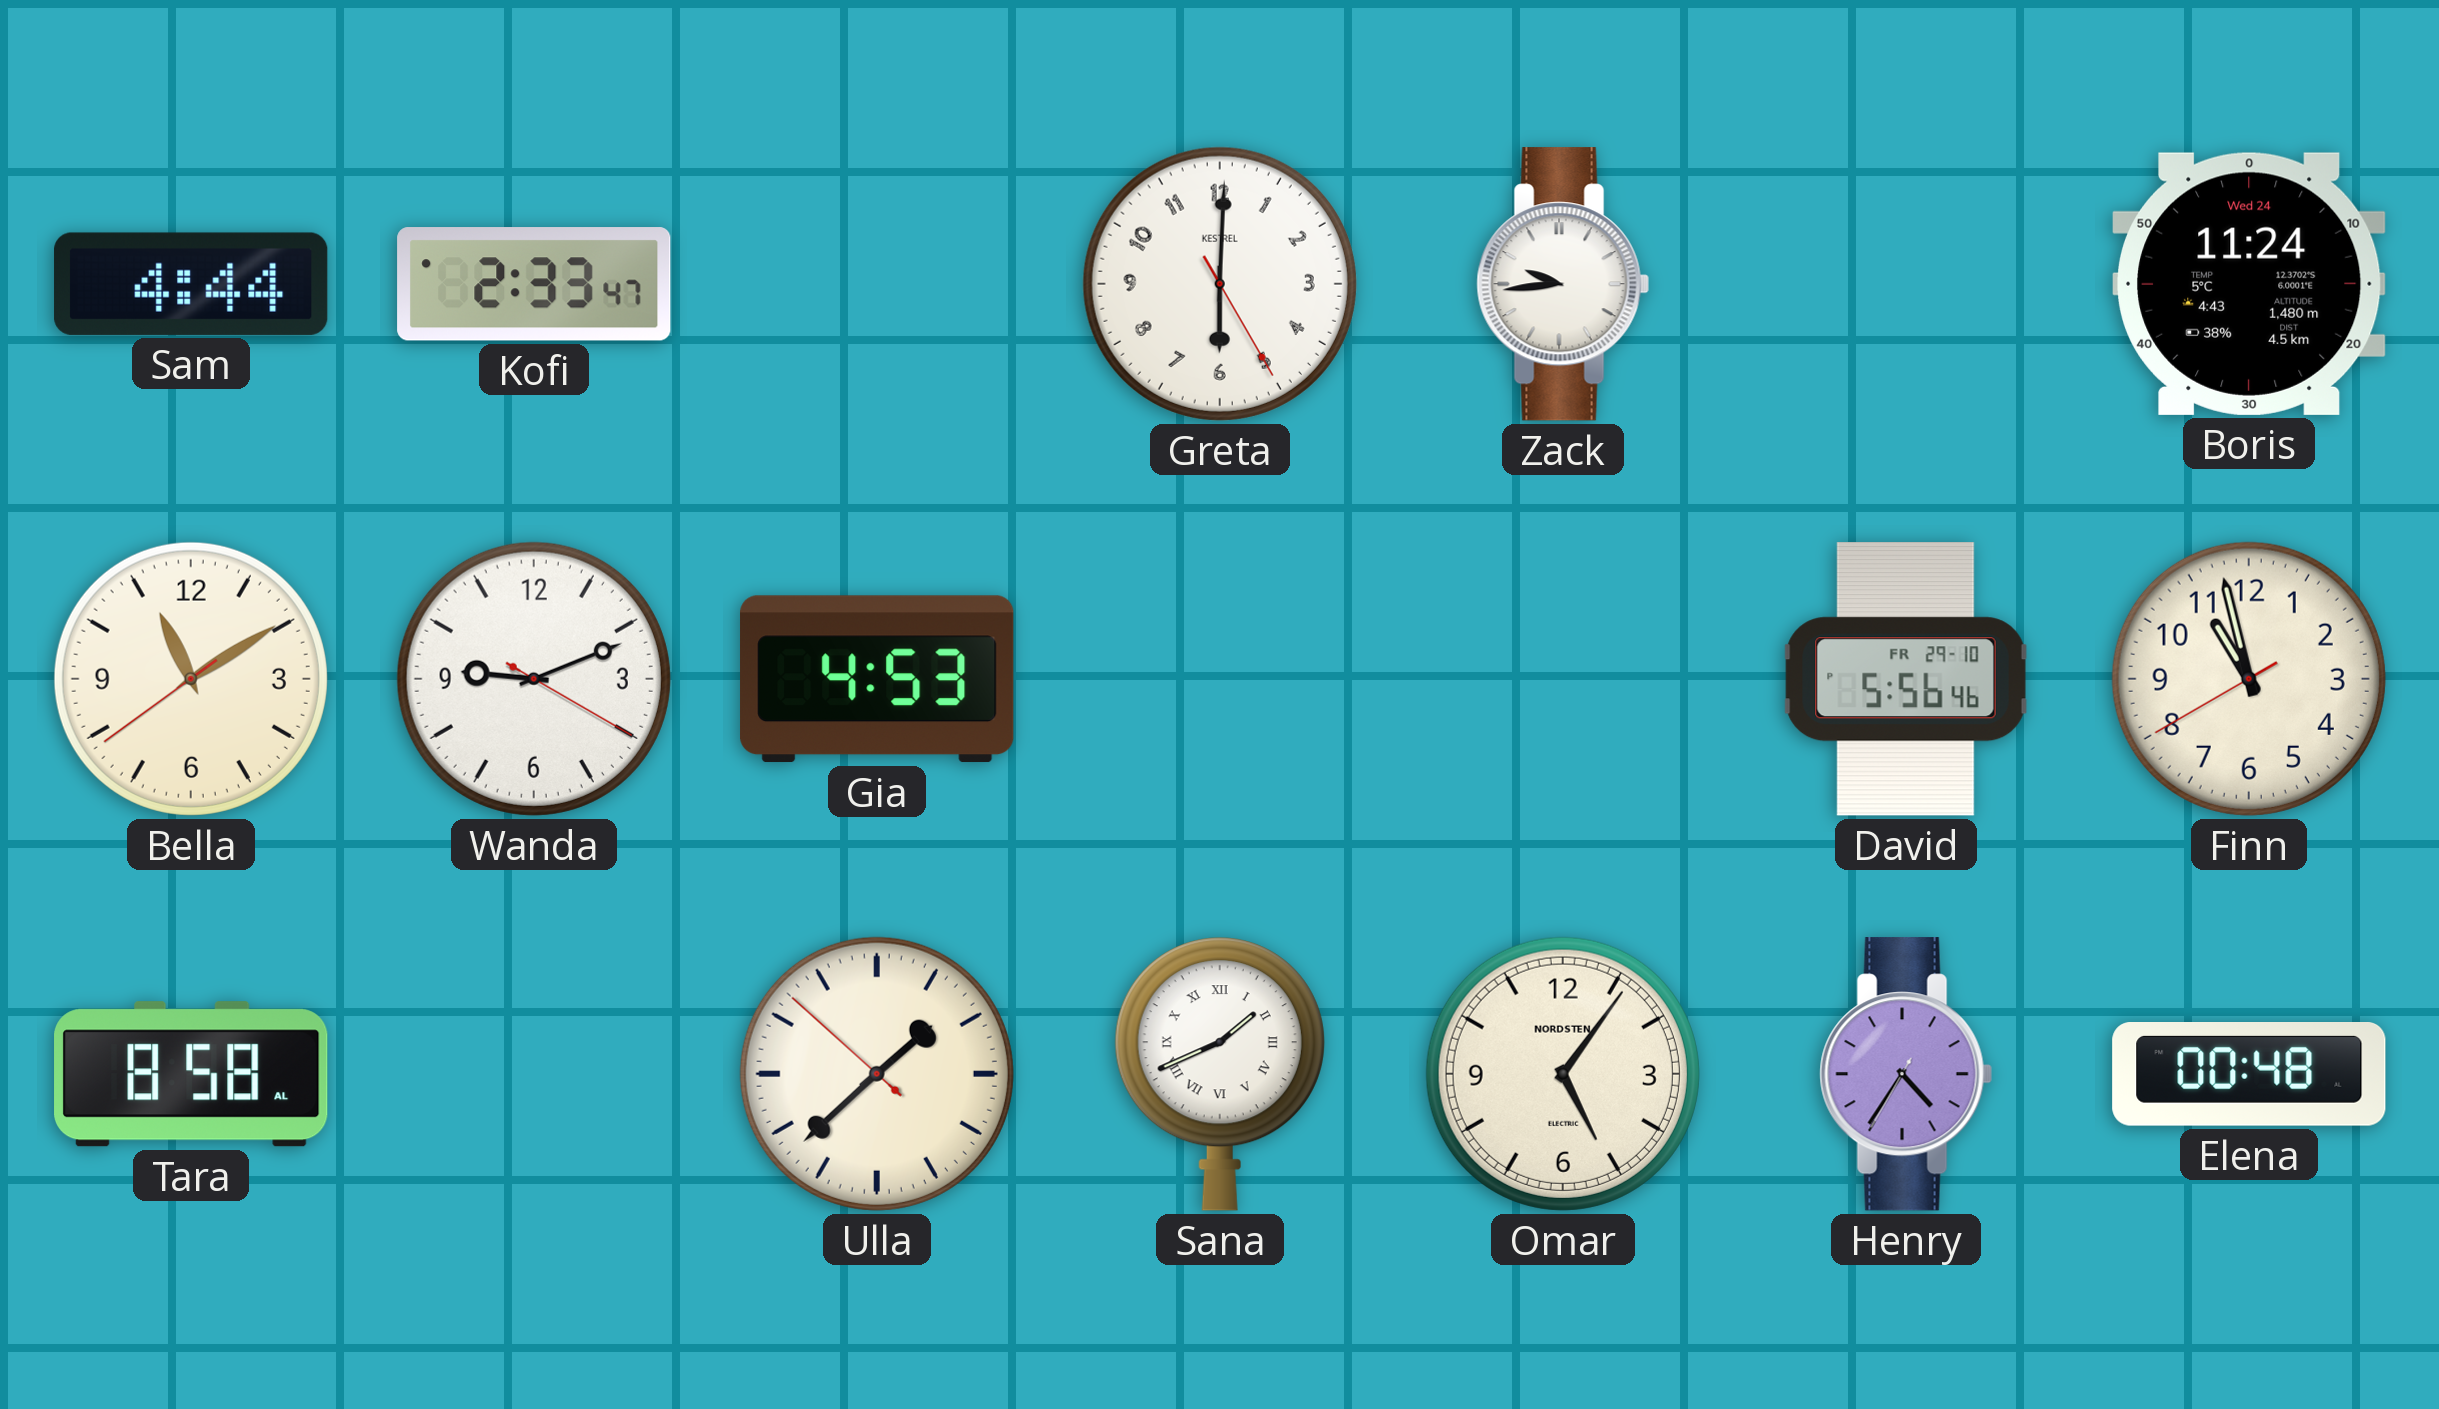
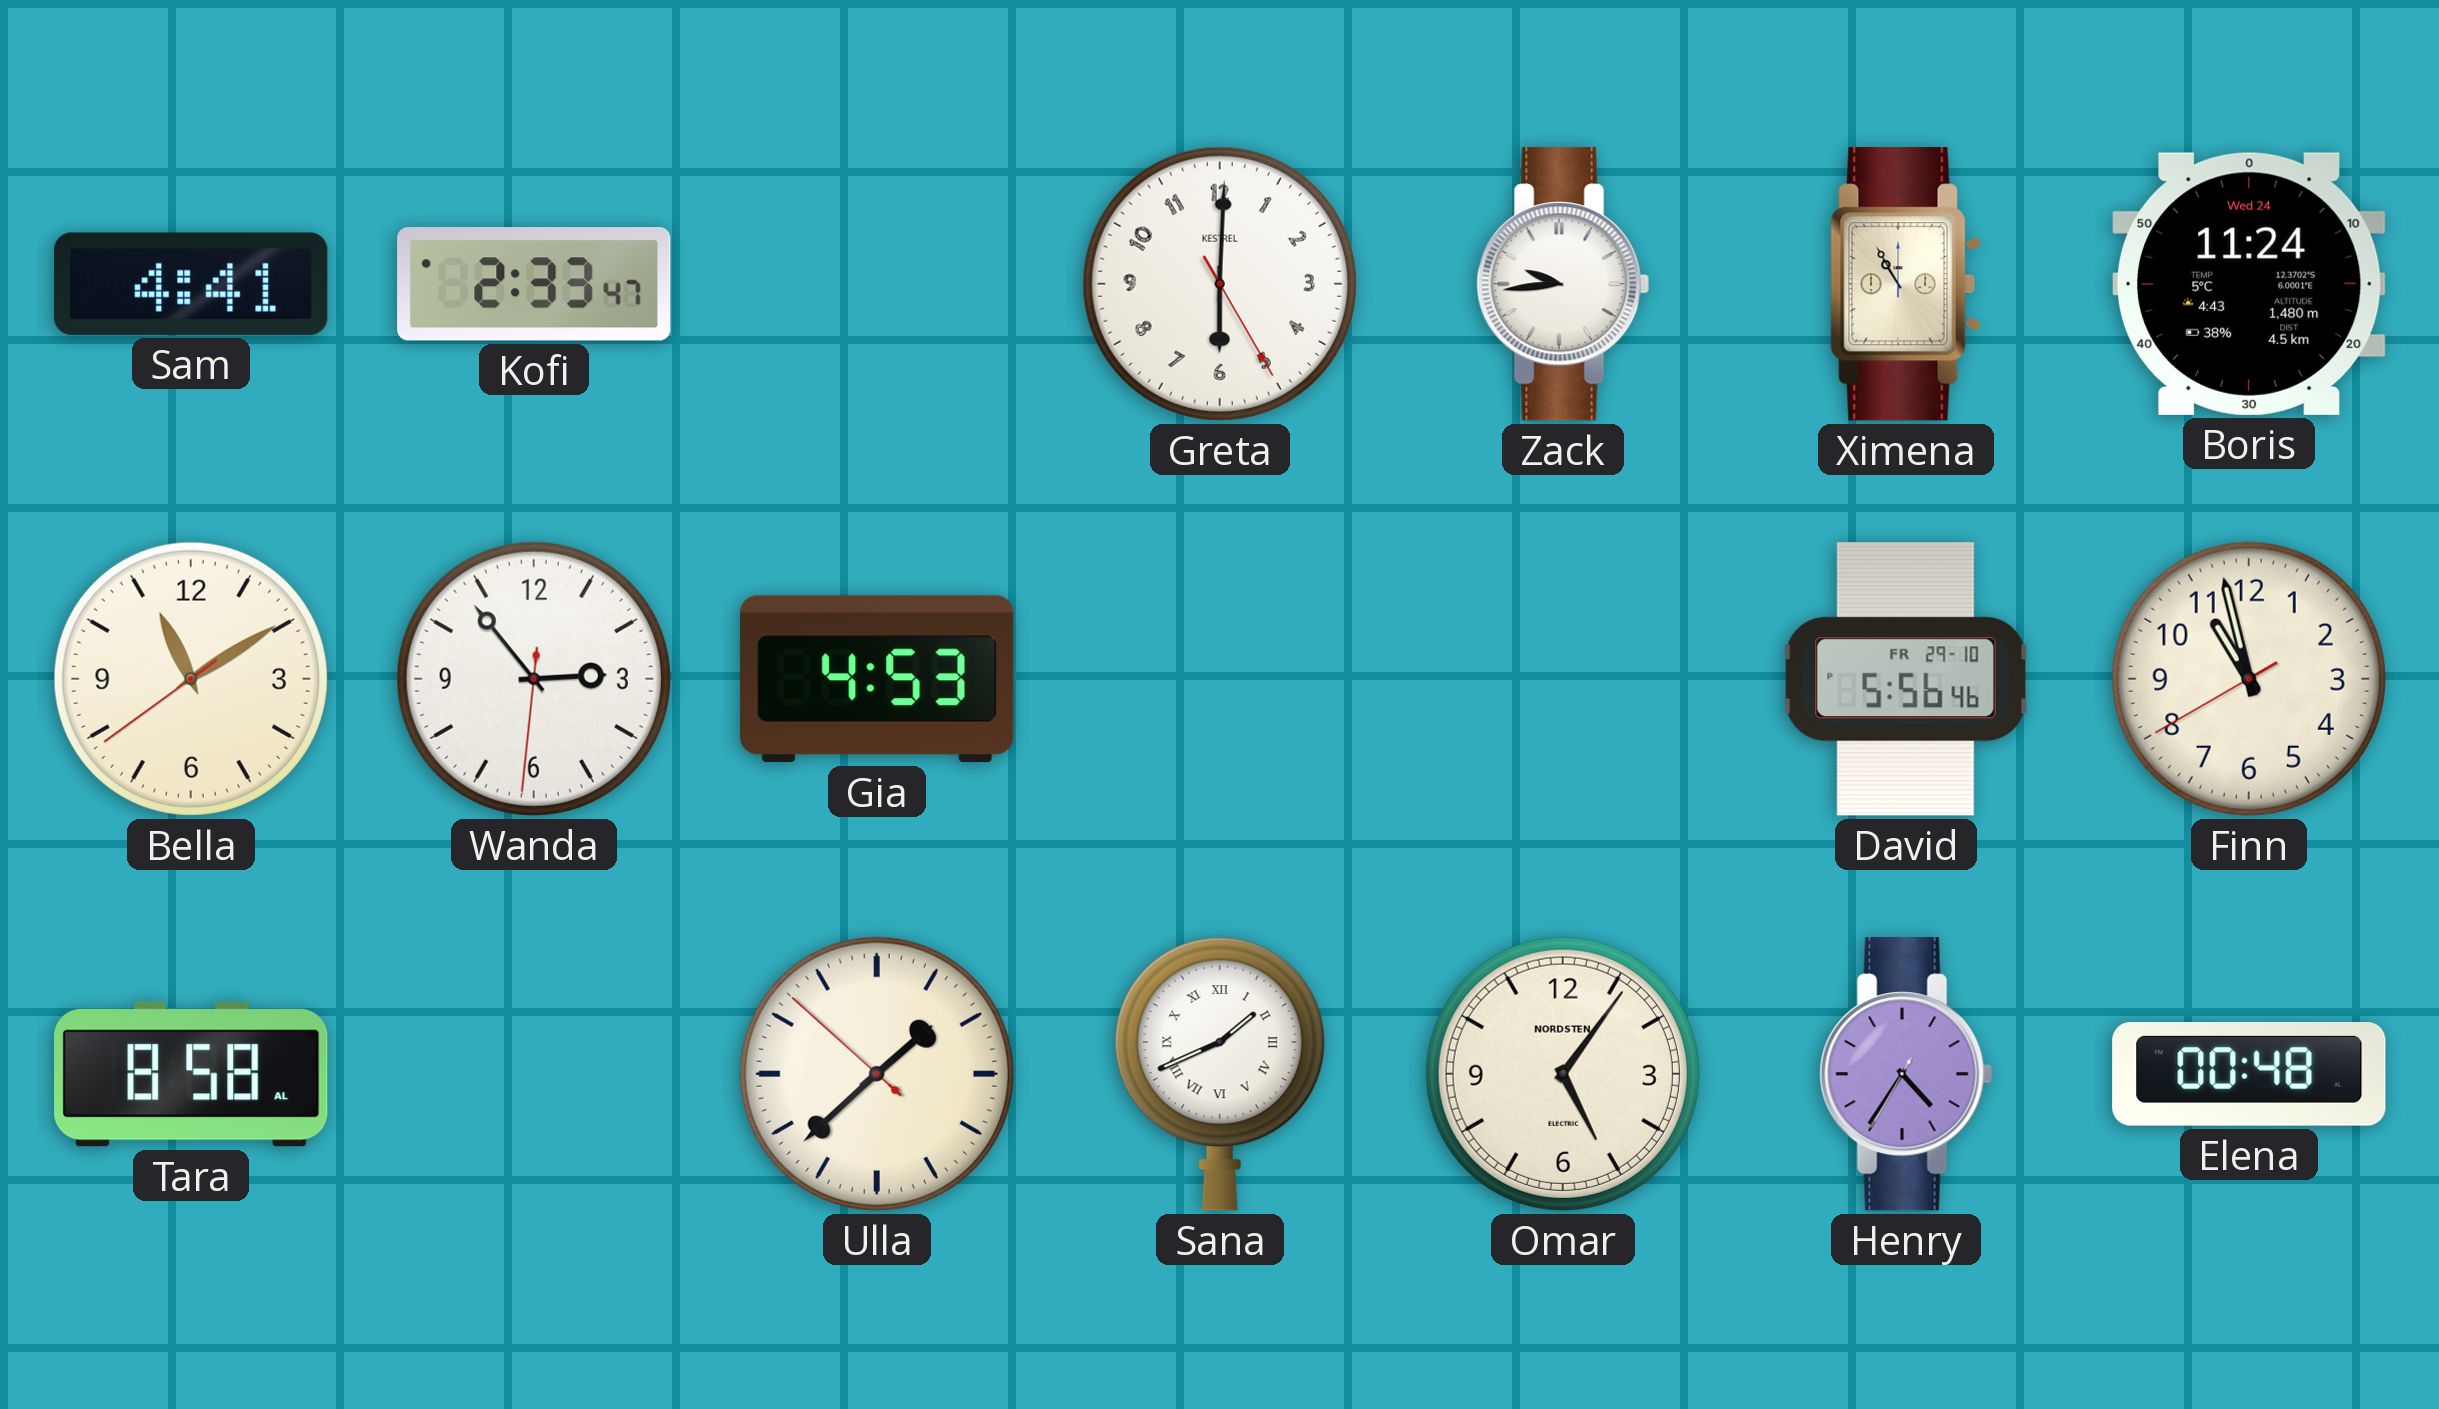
Sam: 4:44 -> 4:41 (191, 284)
Ximena: none -> 10:55 (1906, 284)
Wanda: 9:11 -> 2:53 (534, 679)
